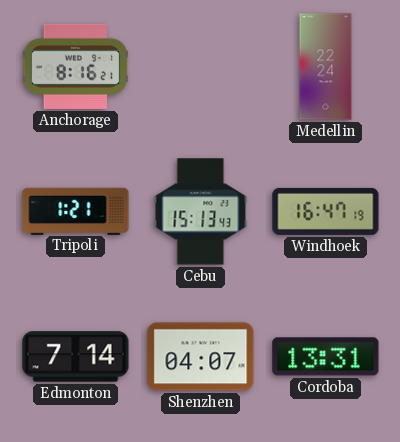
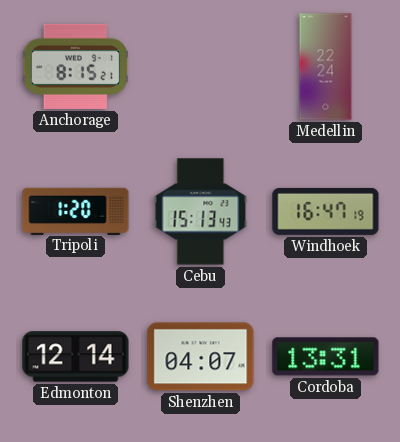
Anchorage: 8:16 -> 8:15 (75, 66)
Tripoli: 1:21 -> 1:20 (76, 211)
Edmonton: 7:14 -> 12:14 (76, 357)
